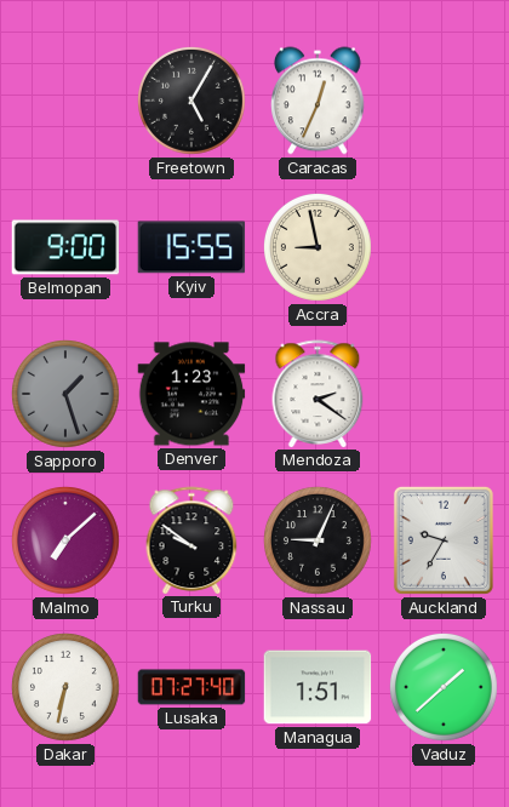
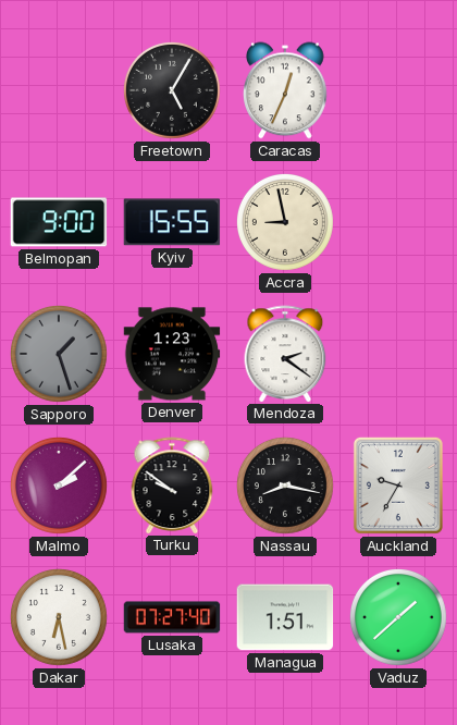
Malmo: 7:08 -> 2:08 (60, 487)
Nassau: 9:04 -> 8:17 (286, 487)
Dakar: 6:32 -> 6:28 (60, 618)
